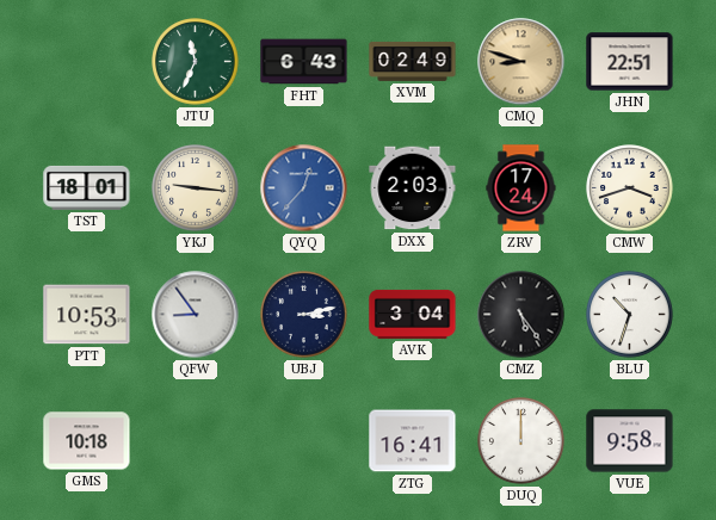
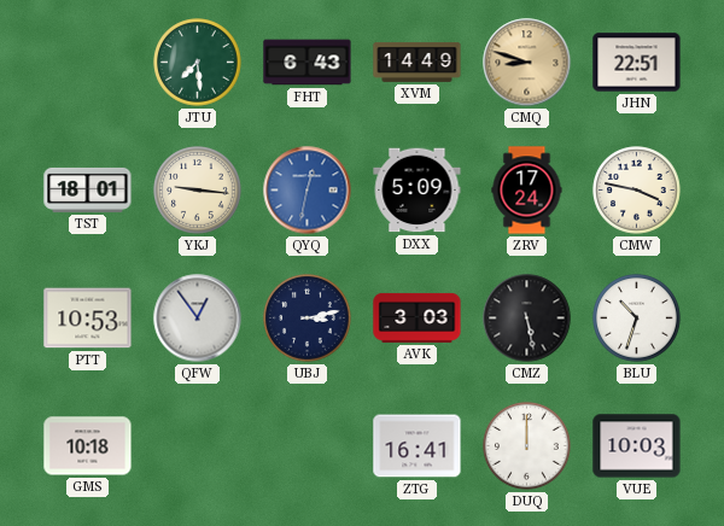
JTU: 11:34 -> 7:29 (198, 63)
XVM: 02:49 -> 14:49 (418, 62)
QYQ: 12:37 -> 12:32 (308, 191)
DXX: 2:03 -> 5:09 (418, 191)
CMW: 3:42 -> 3:47 (637, 191)
QFW: 8:54 -> 12:54 (198, 318)
AVK: 3:04 -> 3:03 (418, 317)
CMZ: 5:24 -> 5:28 (527, 318)
VUE: 9:58 -> 10:03 (637, 446)
